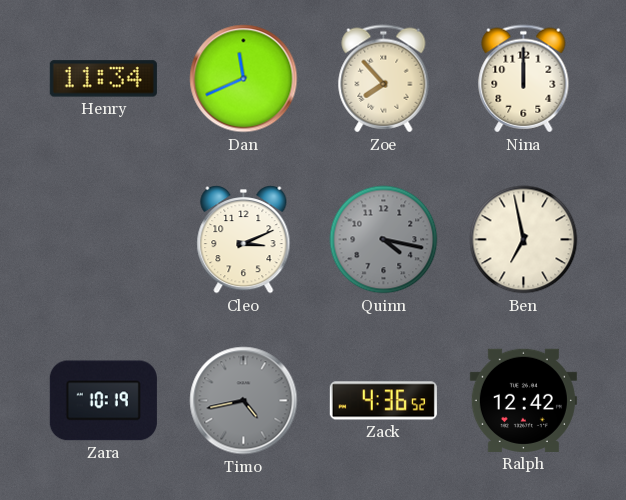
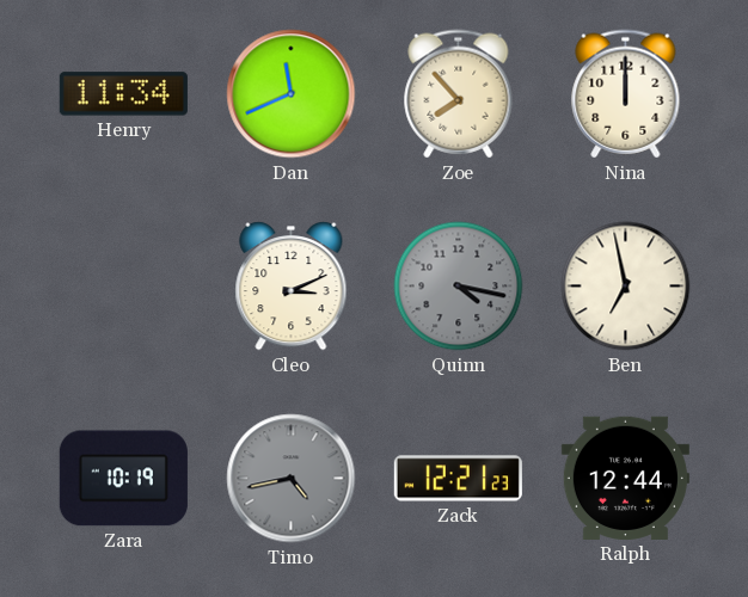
Zack: 4:36 -> 12:21 (458, 479)
Ralph: 12:42 -> 12:44 (625, 478)
